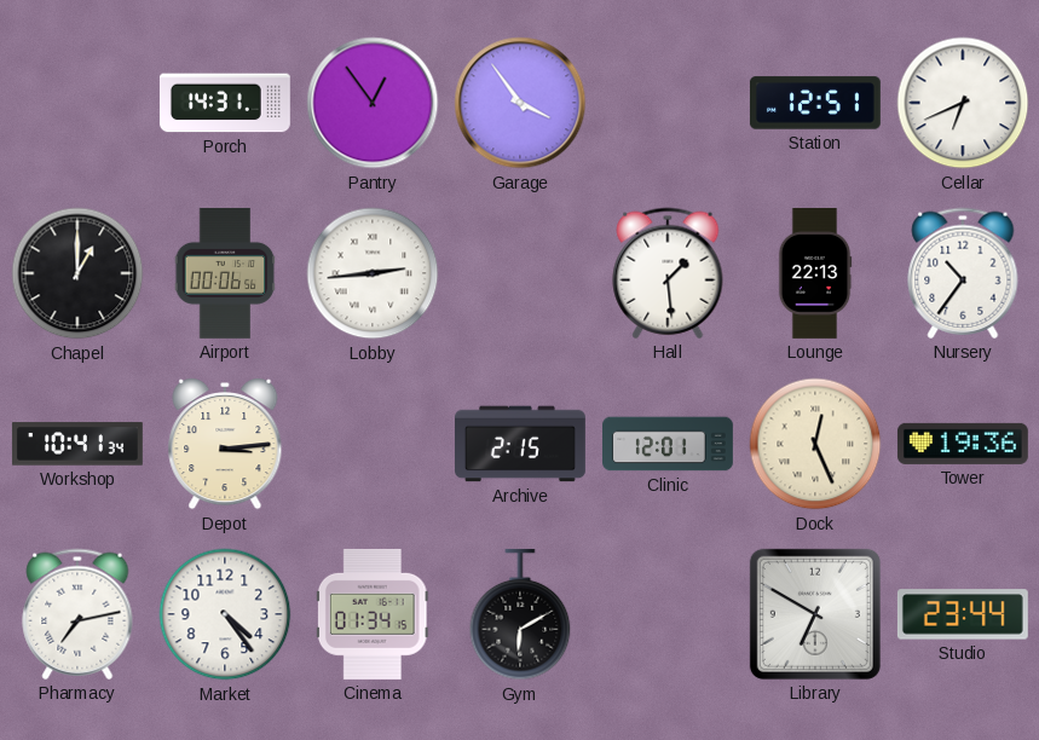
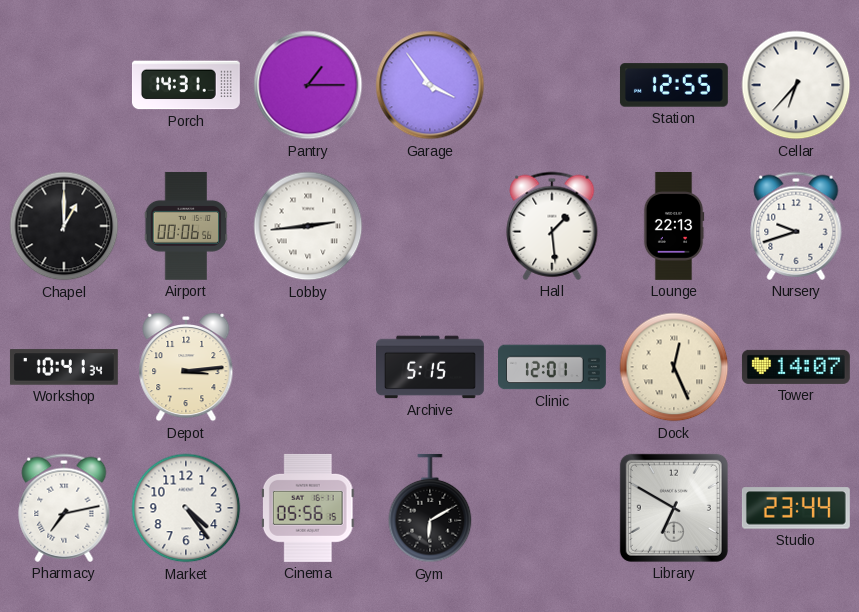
Pantry: 12:54 -> 1:15 (308, 85)
Station: 12:51 -> 12:55 (674, 85)
Cellar: 6:41 -> 6:37 (796, 85)
Nursery: 10:36 -> 9:42 (796, 226)
Archive: 2:15 -> 5:15 (431, 367)
Tower: 19:36 -> 14:07 (796, 367)
Cinema: 01:34 -> 05:56 (308, 508)
